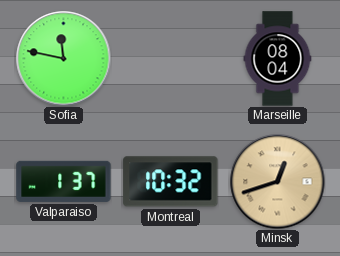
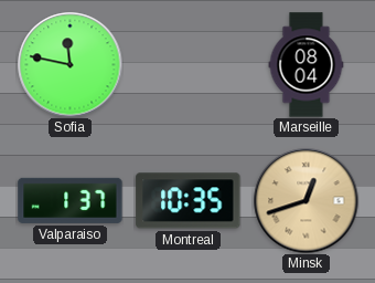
Montreal: 10:32 -> 10:35 (189, 201)
